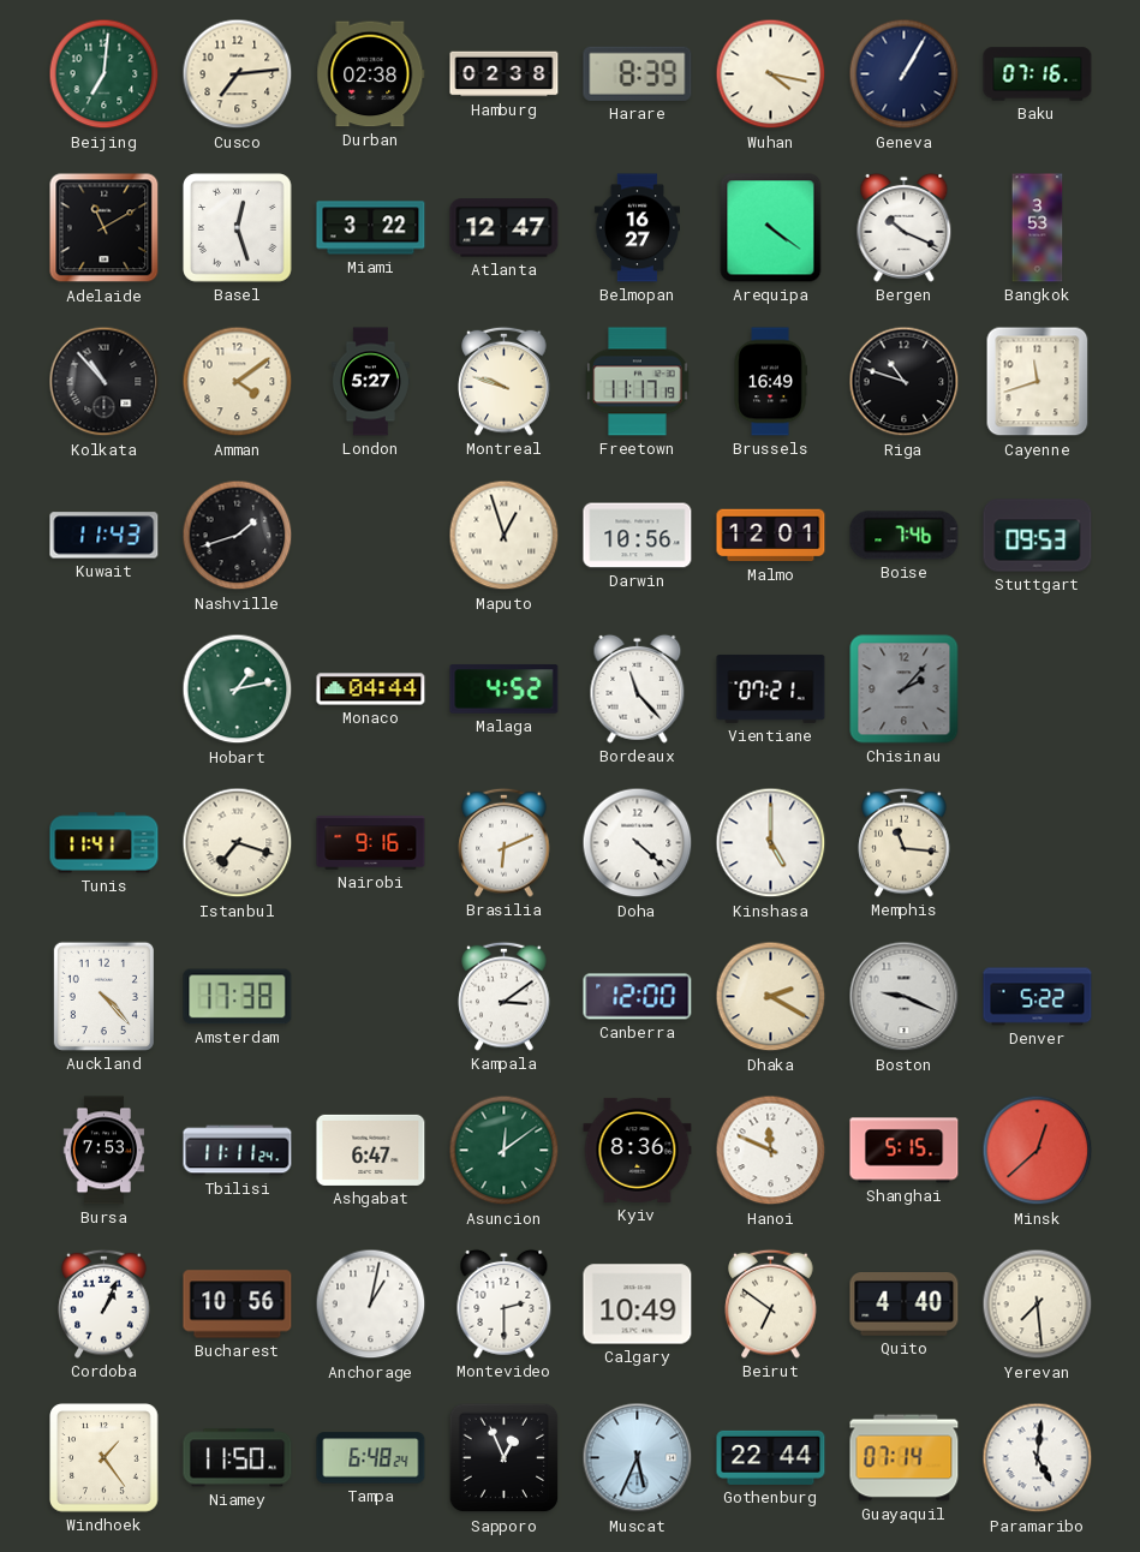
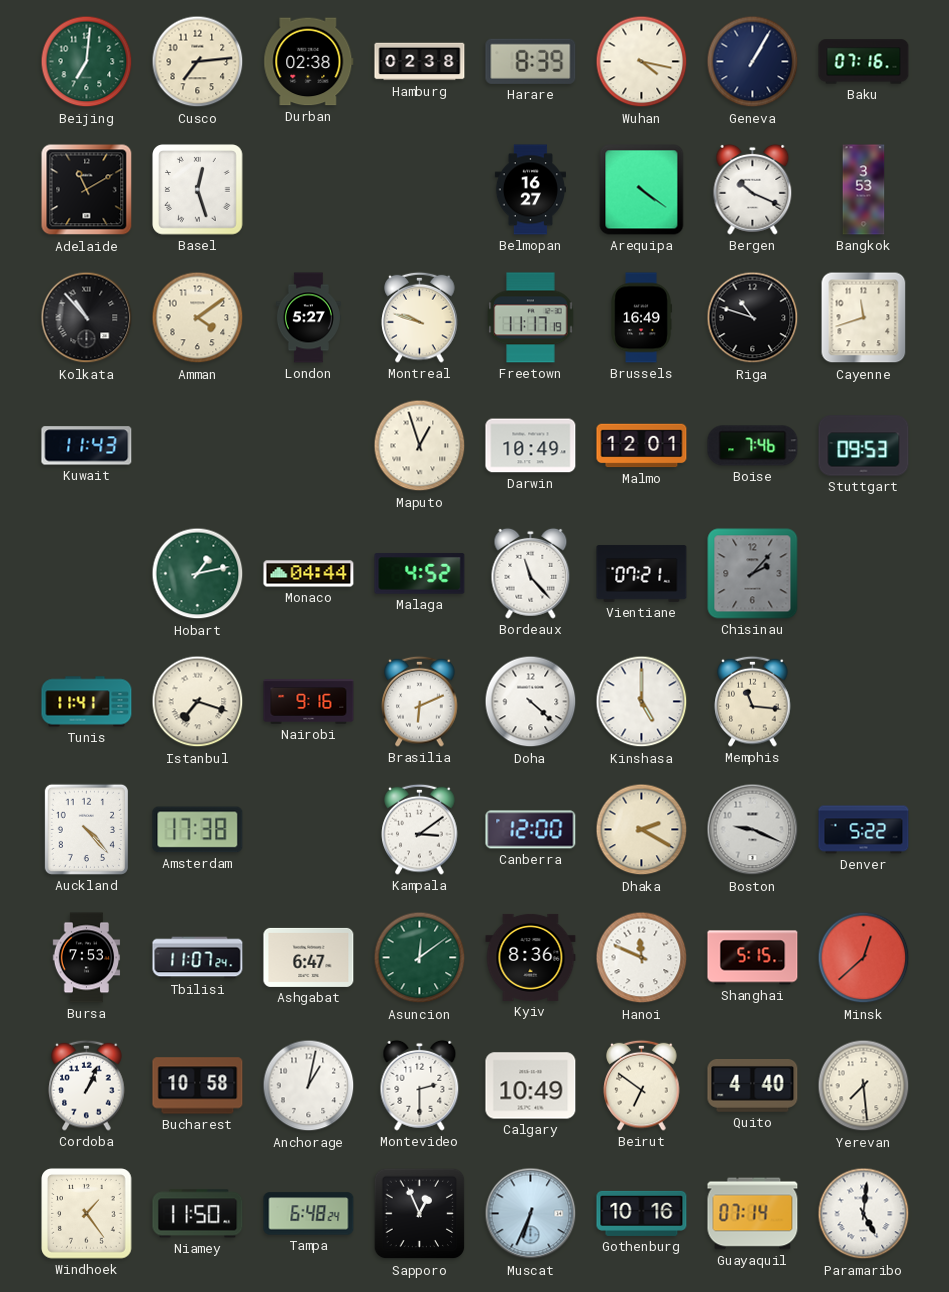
Miami: 3:22 -> none (371, 228)
Atlanta: 12:47 -> none (505, 228)
Nashville: 1:42 -> none (238, 536)
Darwin: 10:56 -> 10:49 (531, 446)
Tbilisi: 11:11 -> 11:07 (198, 958)
Bucharest: 10:56 -> 10:58 (198, 1086)
Muscat: 5:34 -> 6:34 (531, 1214)
Gothenburg: 22:44 -> 10:16 (642, 1213)
